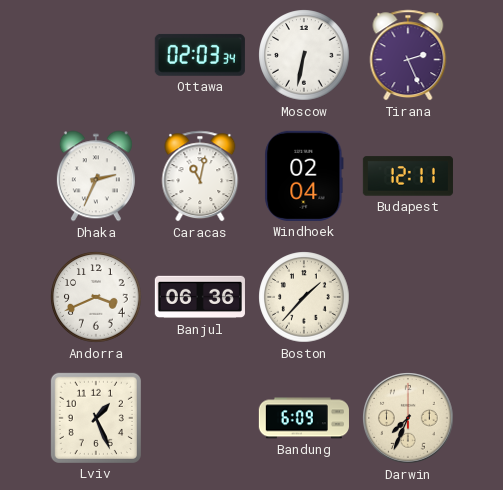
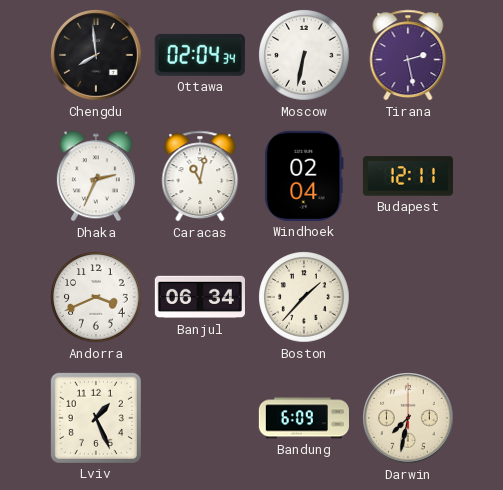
Chengdu: none -> 7:59 (97, 56)
Ottawa: 02:03 -> 02:04 (200, 55)
Tirana: 2:26 -> 2:28 (408, 55)
Banjul: 06:36 -> 06:34 (200, 297)
Darwin: 7:34 -> 7:32 (409, 419)
